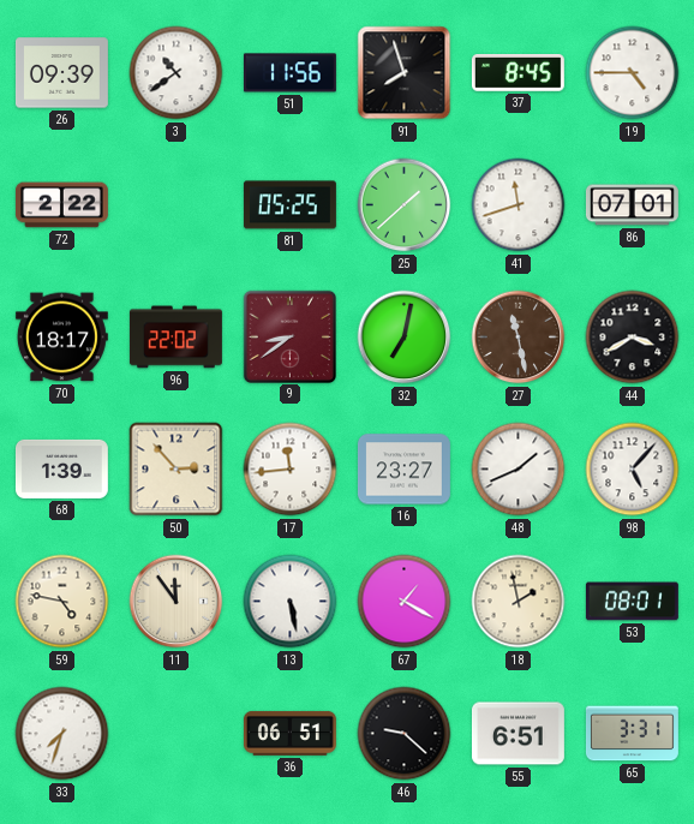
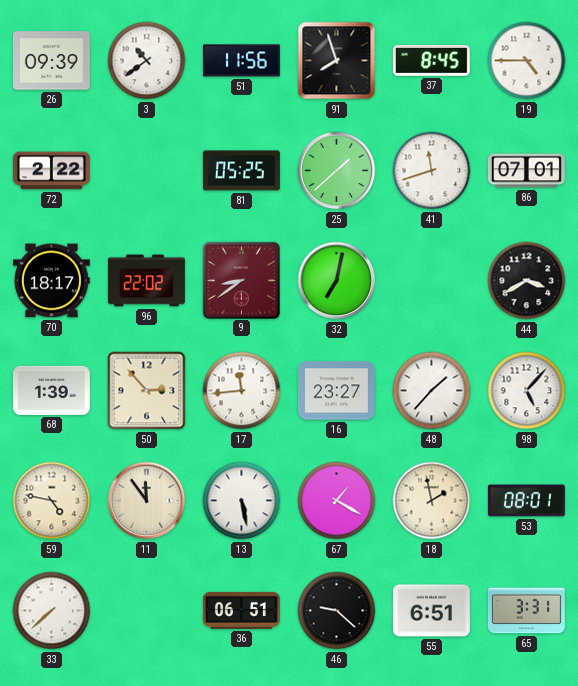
27: 11:28 -> none (519, 338)
48: 1:41 -> 1:37 (432, 391)
33: 7:33 -> 7:38 (52, 611)
